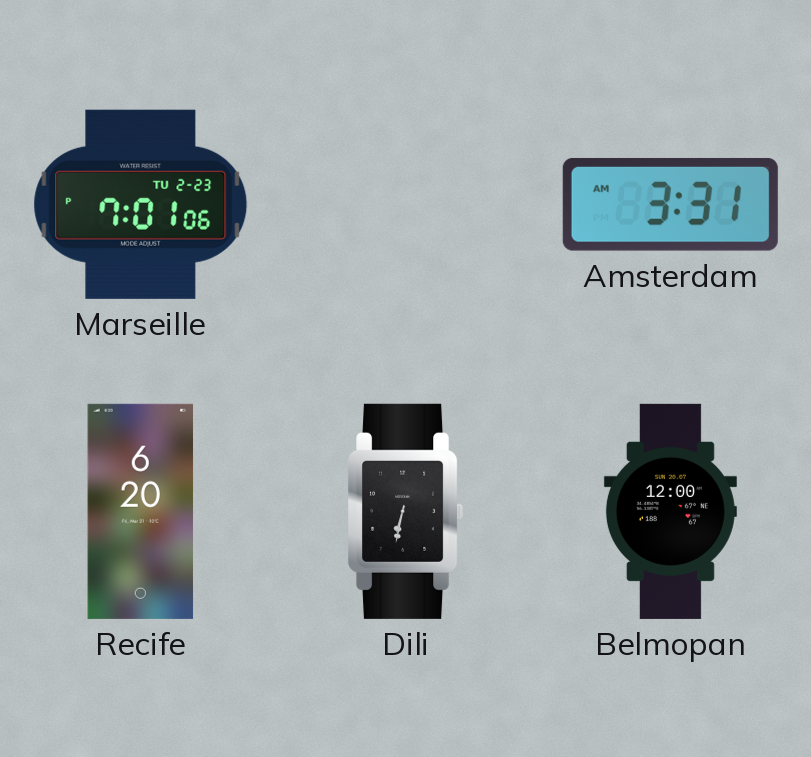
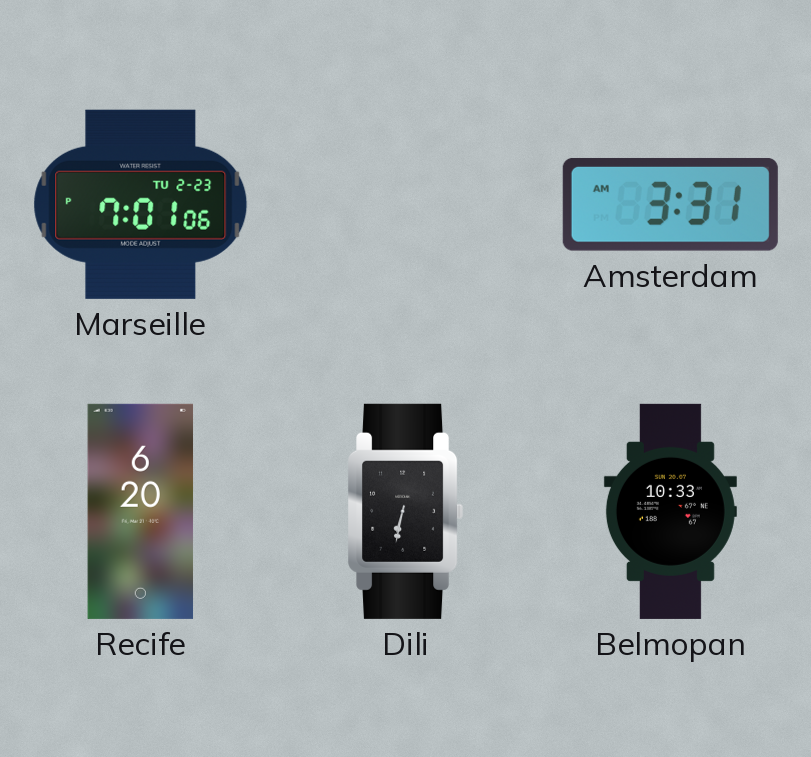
Belmopan: 12:00 -> 10:33 (670, 511)
